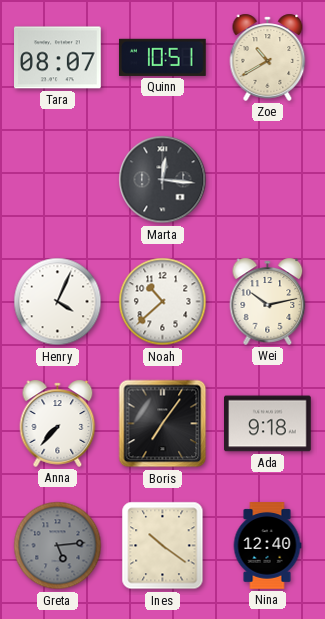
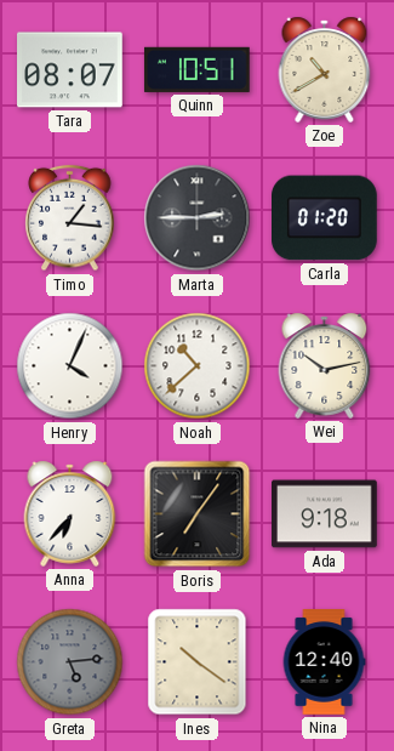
Timo: none -> 1:16 (70, 218)
Marta: 12:16 -> 2:45 (198, 218)
Carla: none -> 01:20 (325, 218)
Anna: 7:37 -> 6:37 (70, 513)
